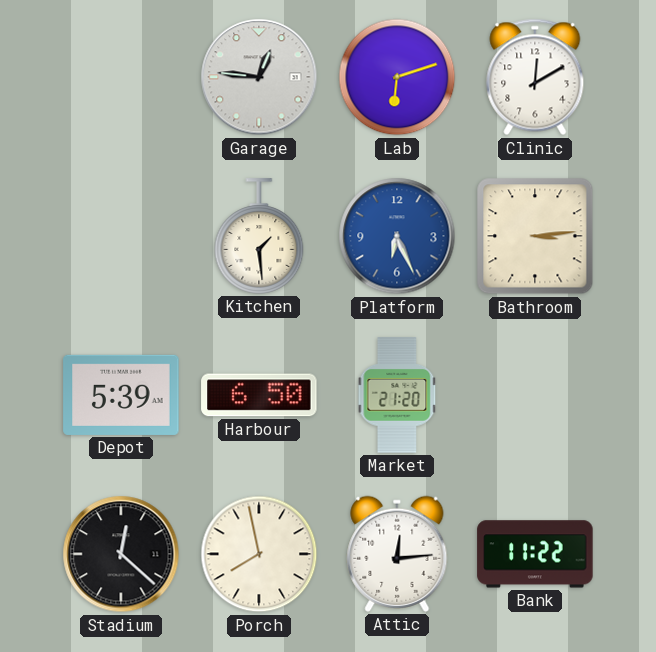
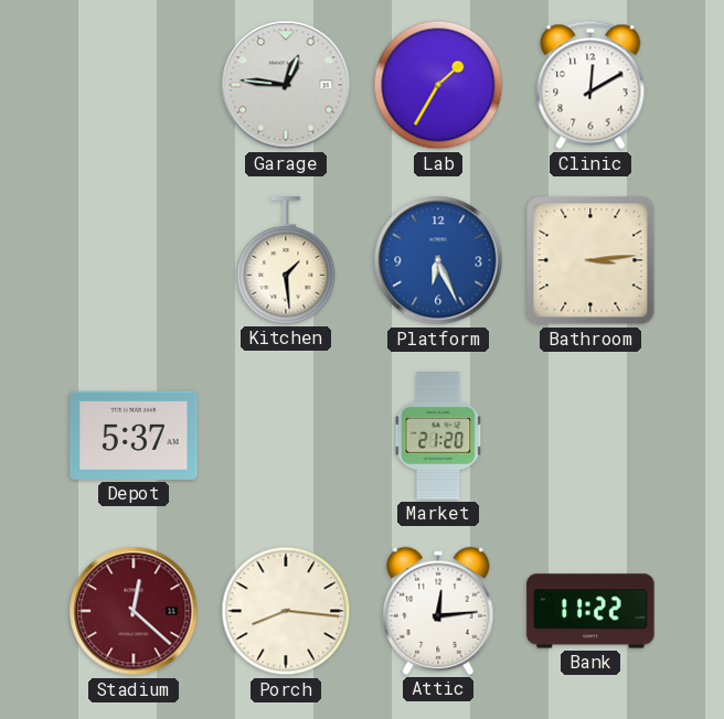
Lab: 6:12 -> 1:35 (438, 85)
Depot: 5:39 -> 5:37 (134, 436)
Harbour: 6:50 -> none (259, 395)
Stadium dial: black -> burgundy (134, 611)
Porch: 7:58 -> 8:16 (286, 611)
